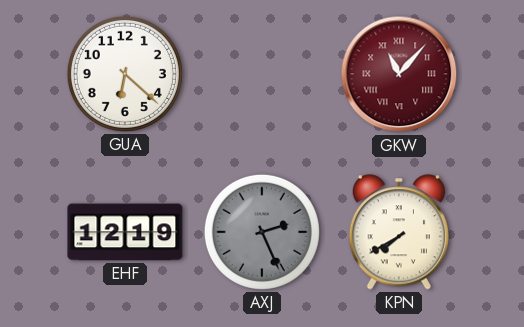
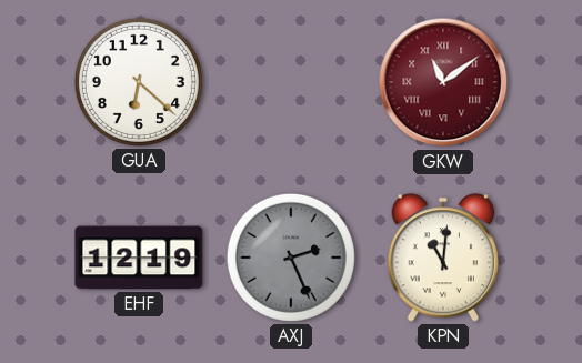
GKW: 11:07 -> 11:09 (443, 82)
KPN: 7:40 -> 11:01 (442, 258)
